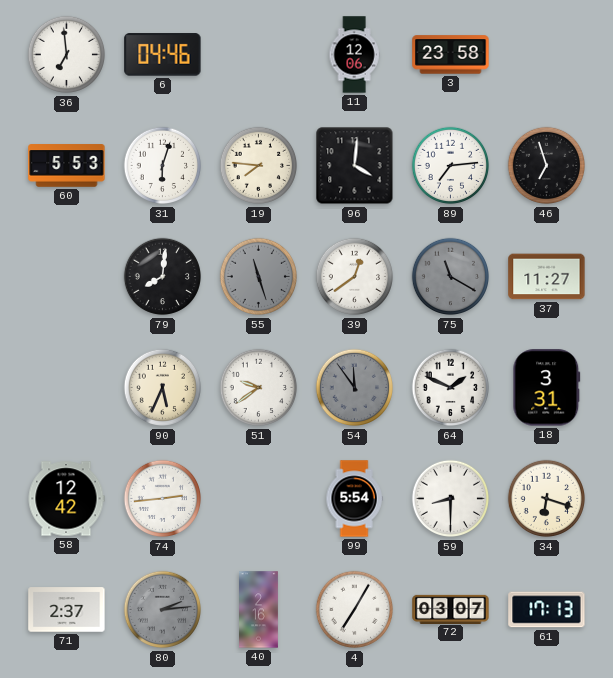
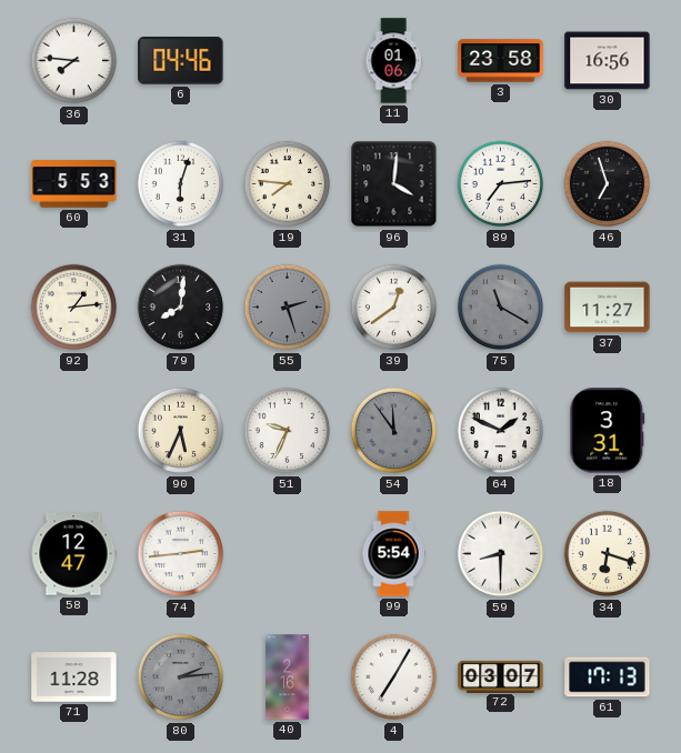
36: 6:59 -> 7:46 (74, 61)
11: 12:06 -> 01:06 (393, 61)
30: none -> 16:56 (608, 61)
92: none -> 1:14 (74, 308)
55: 11:27 -> 2:27 (288, 308)
51: 9:39 -> 9:34 (288, 431)
58: 12:42 -> 12:47 (73, 554)
71: 2:37 -> 11:28 (74, 677)
